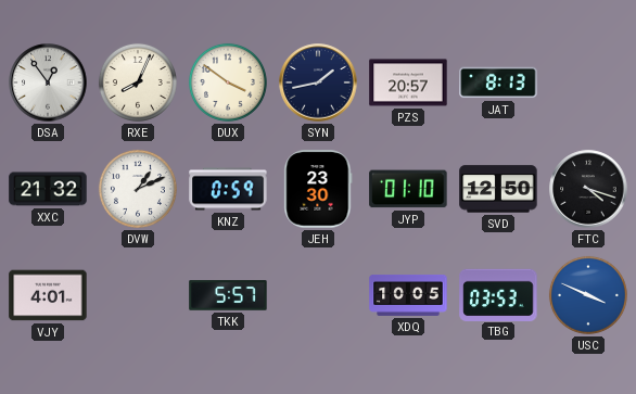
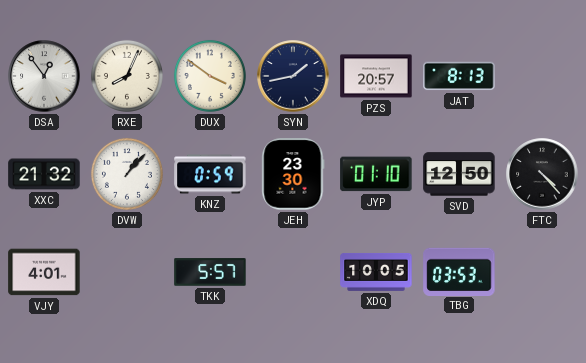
DVW: 1:11 -> 1:07 (127, 174)
FTC: 4:18 -> 4:23 (542, 174)
USC: 3:49 -> none (588, 295)
